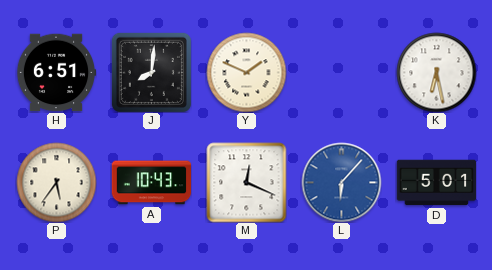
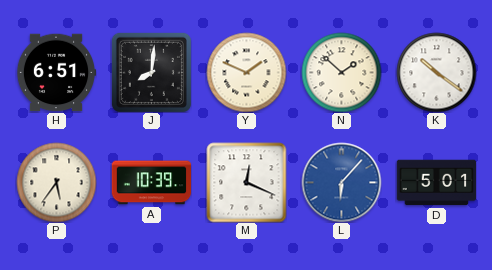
N: none -> 1:52 (341, 72)
K: 6:28 -> 10:21 (436, 72)
A: 10:43 -> 10:39 (151, 183)
